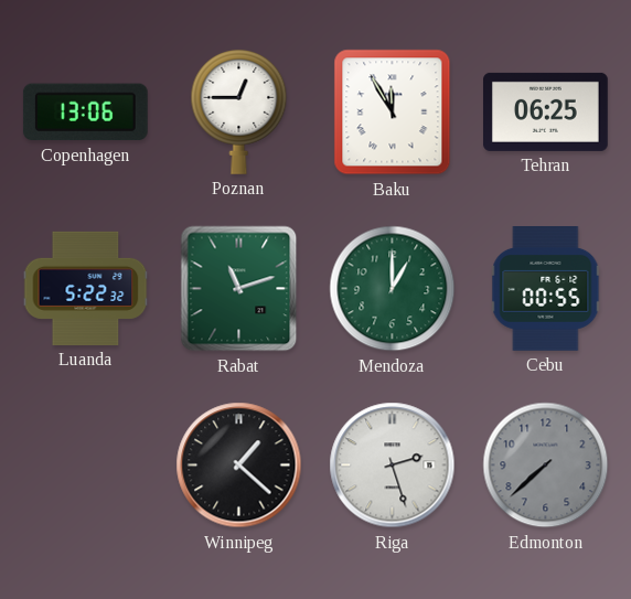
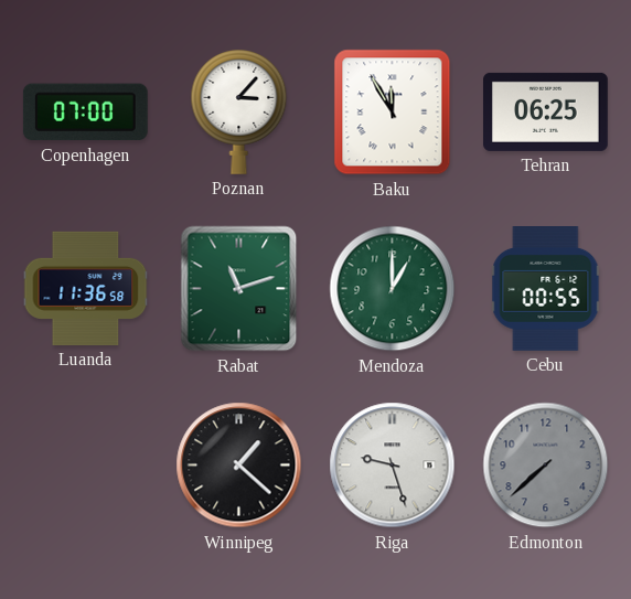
Copenhagen: 13:06 -> 07:00 (85, 113)
Poznan: 12:45 -> 3:07 (239, 111)
Luanda: 5:22 -> 11:36 (86, 288)
Riga: 2:27 -> 9:27 (393, 466)
